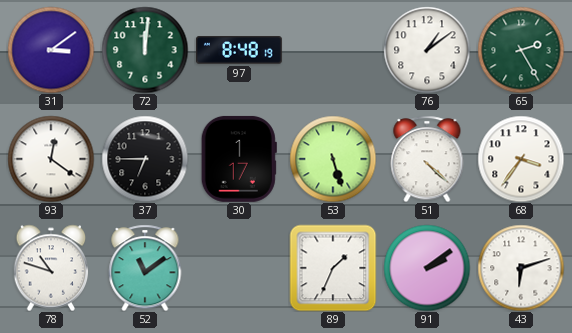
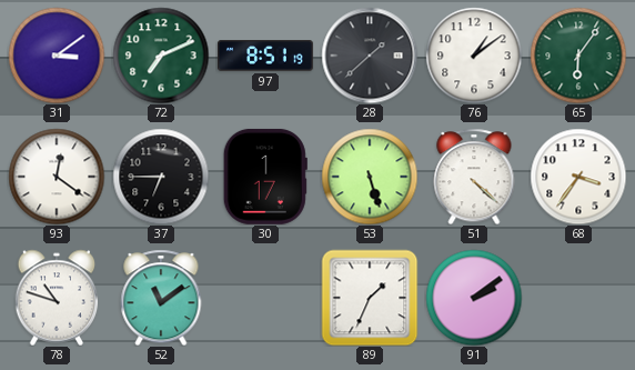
72: 12:01 -> 7:11 (161, 56)
97: 8:48 -> 8:51 (265, 56)
28: none -> 1:38 (370, 56)
65: 2:25 -> 6:06 (578, 56)
43: 6:12 -> none (521, 268)
